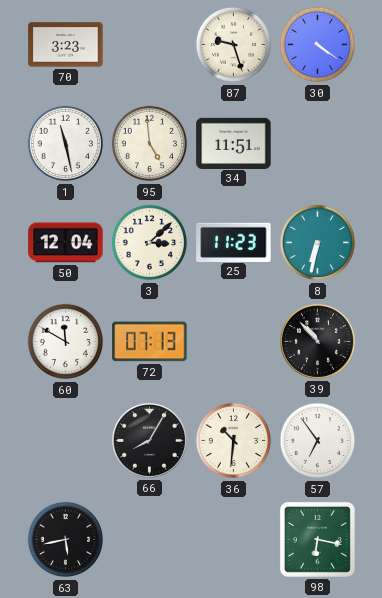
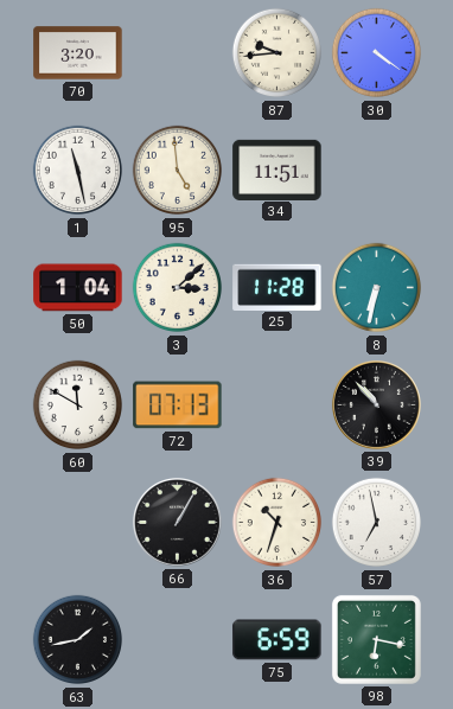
70: 3:23 -> 3:20 (78, 53)
87: 9:27 -> 9:44 (277, 53)
50: 12:04 -> 1:04 (78, 288)
25: 11:23 -> 11:28 (277, 287)
66: 8:05 -> 1:05 (177, 522)
36: 10:31 -> 10:33 (277, 523)
57: 6:54 -> 6:58 (377, 523)
63: 5:43 -> 1:43 (78, 640)
75: none -> 6:59 (277, 640)
